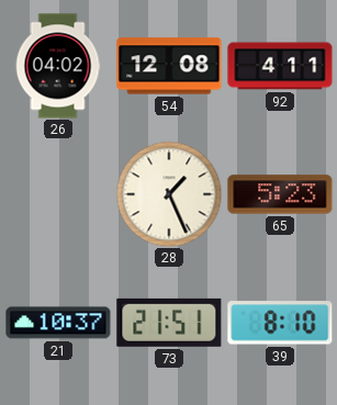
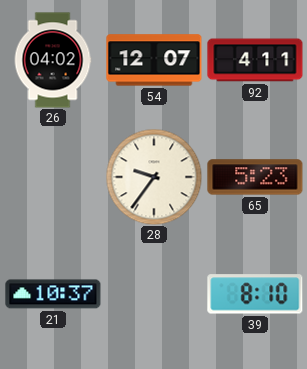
54: 12:08 -> 12:07 (154, 60)
28: 1:26 -> 9:36 (154, 177)
73: 21:51 -> none (169, 323)
